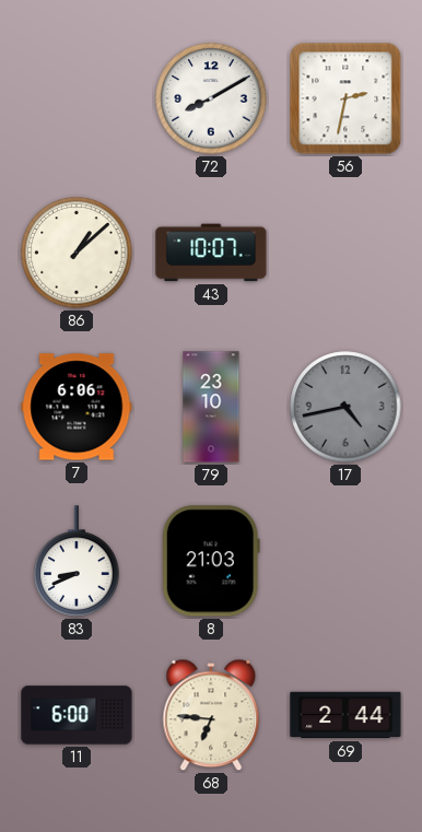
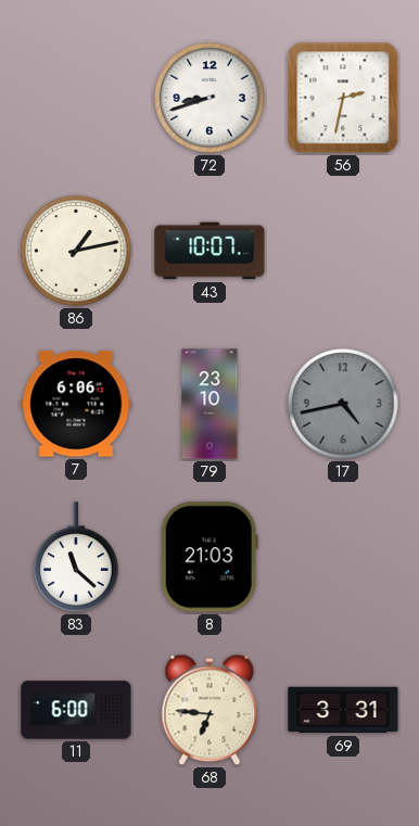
72: 8:10 -> 8:42 (210, 98)
86: 1:08 -> 1:13 (76, 251)
83: 8:41 -> 11:22 (76, 557)
69: 2:44 -> 3:31 (343, 710)
